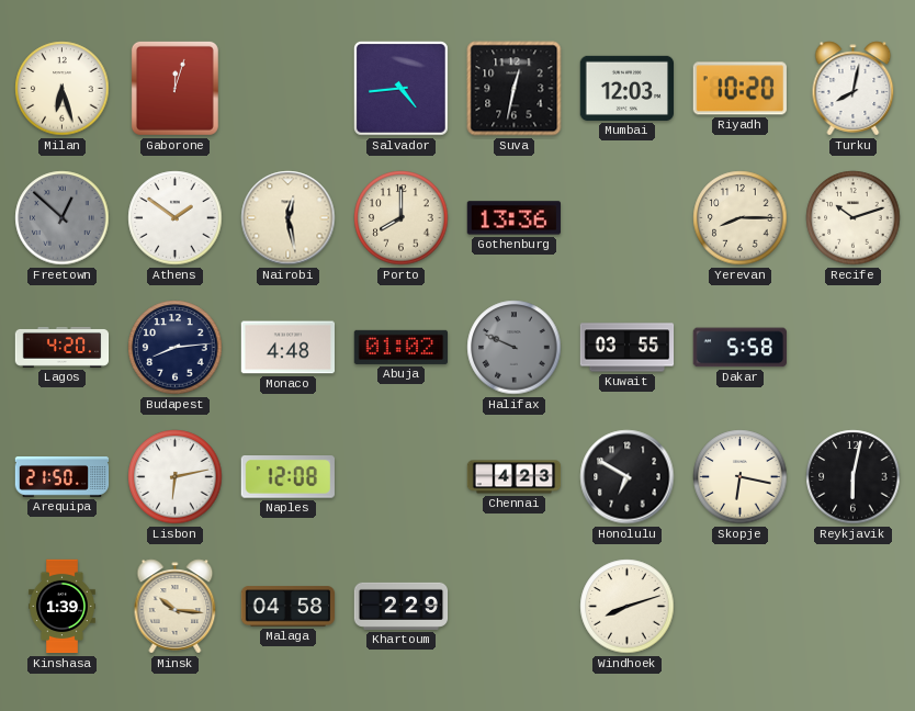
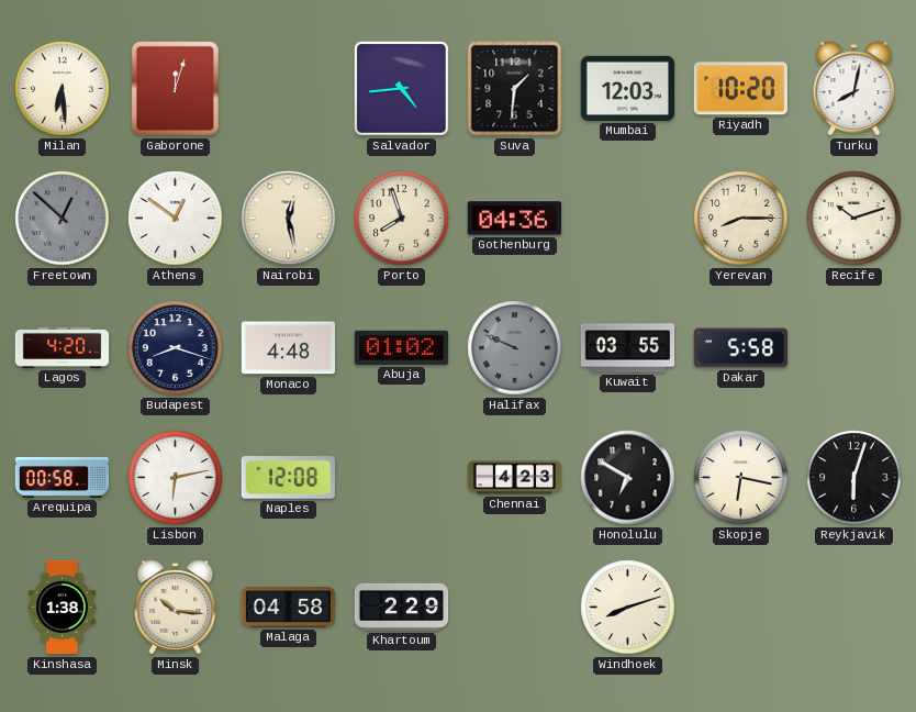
Milan: 6:27 -> 6:29 (63, 89)
Suva: 12:32 -> 1:31 (515, 89)
Athens: 1:51 -> 12:51 (176, 219)
Porto: 8:00 -> 7:57 (402, 219)
Gothenburg: 13:36 -> 04:36 (514, 219)
Budapest: 8:14 -> 8:18 (176, 348)
Arequipa: 21:50 -> 00:58 (63, 478)
Reykjavik: 6:02 -> 6:03 (854, 478)
Kinshasa: 1:39 -> 1:38 (63, 608)
